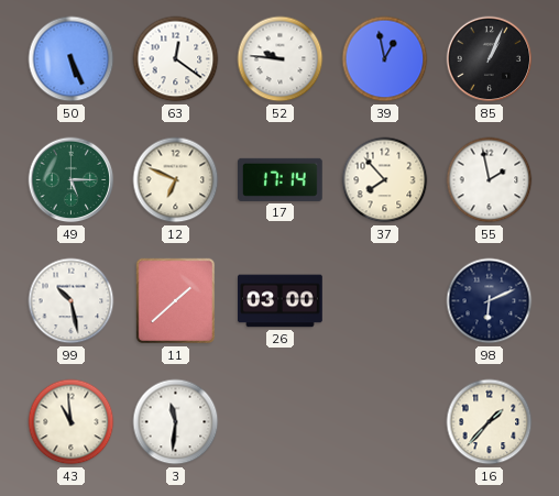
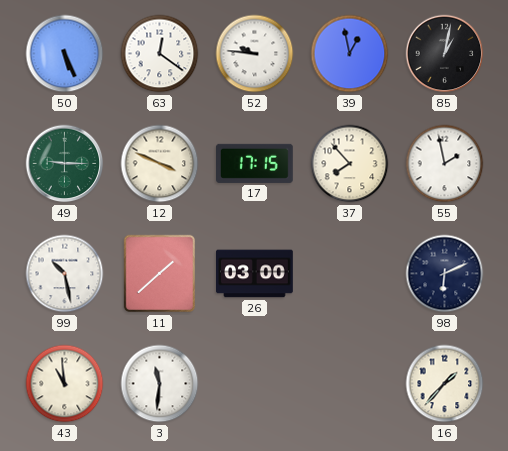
85: 1:04 -> 1:02 (445, 54)
49: 5:15 -> 9:15 (65, 164)
12: 6:49 -> 3:49 (160, 164)
17: 17:14 -> 17:15 (255, 163)
